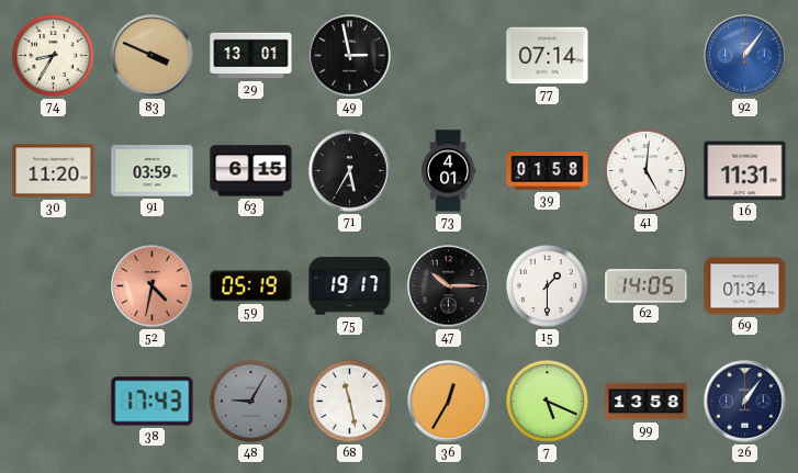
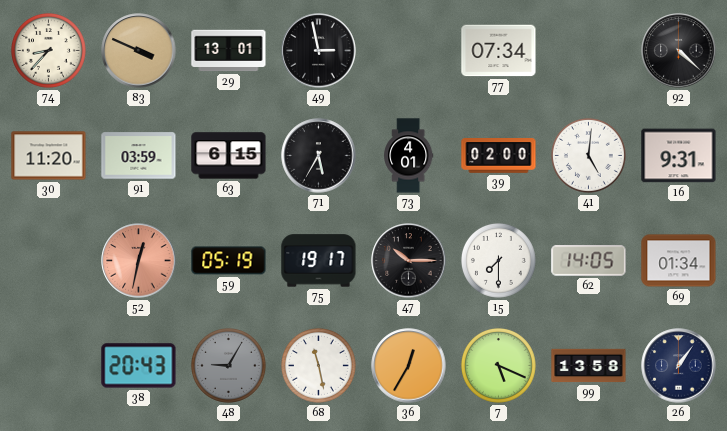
74: 8:35 -> 8:37 (48, 50)
77: 07:14 -> 07:34 (499, 51)
92: 1:06 -> 4:22 (679, 51)
92 dial: blue -> black (679, 51)
39: 01:58 -> 02:00 (499, 156)
16: 11:31 -> 9:31 (679, 156)
52: 4:32 -> 12:32 (139, 261)
15: 1:30 -> 7:30 (498, 260)
38: 17:43 -> 20:43 (139, 366)
